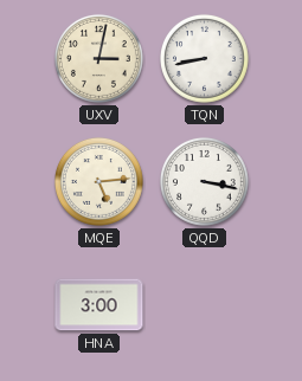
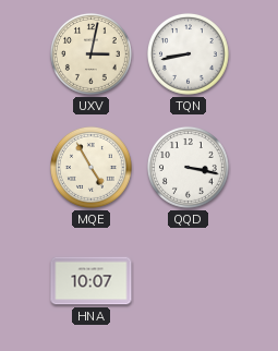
MQE: 5:14 -> 4:55 (92, 168)
HNA: 3:00 -> 10:07 (92, 281)
